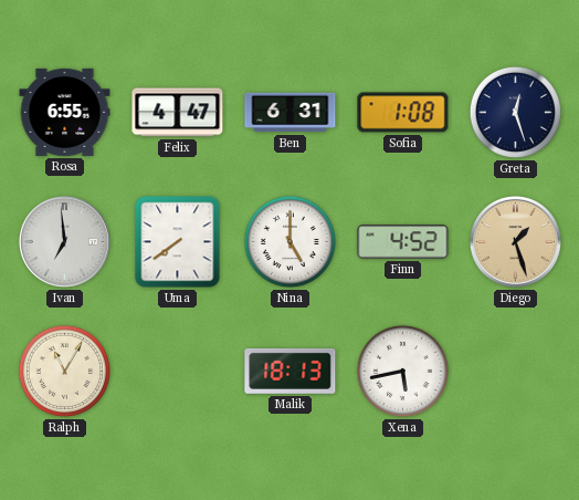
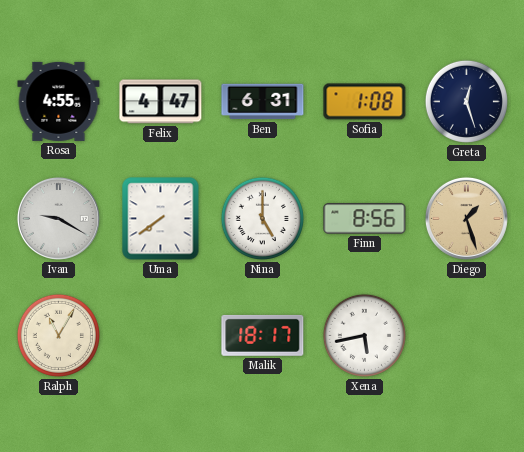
Rosa: 6:55 -> 4:55 (59, 101)
Ivan: 6:59 -> 9:20 (58, 218)
Finn: 4:52 -> 8:56 (365, 219)
Malik: 18:13 -> 18:17 (263, 335)
